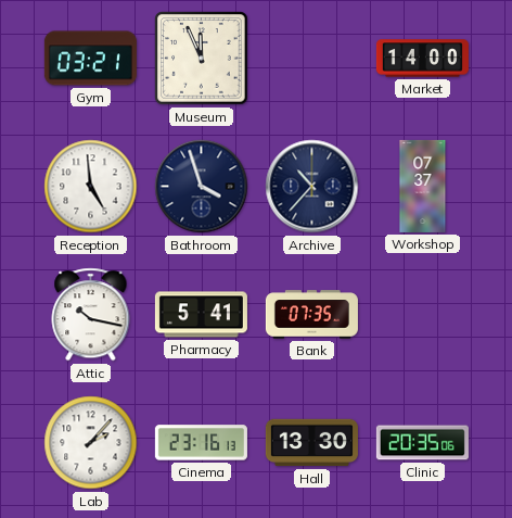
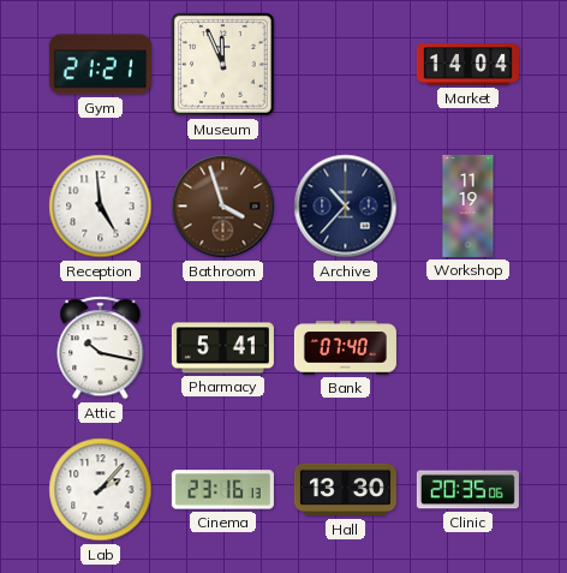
Gym: 03:21 -> 21:21 (100, 65)
Market: 14:00 -> 14:04 (467, 65)
Bathroom dial: navy -> brown (223, 207)
Workshop: 07:37 -> 11:19 (468, 205)
Bank: 07:35 -> 07:40 (345, 348)
